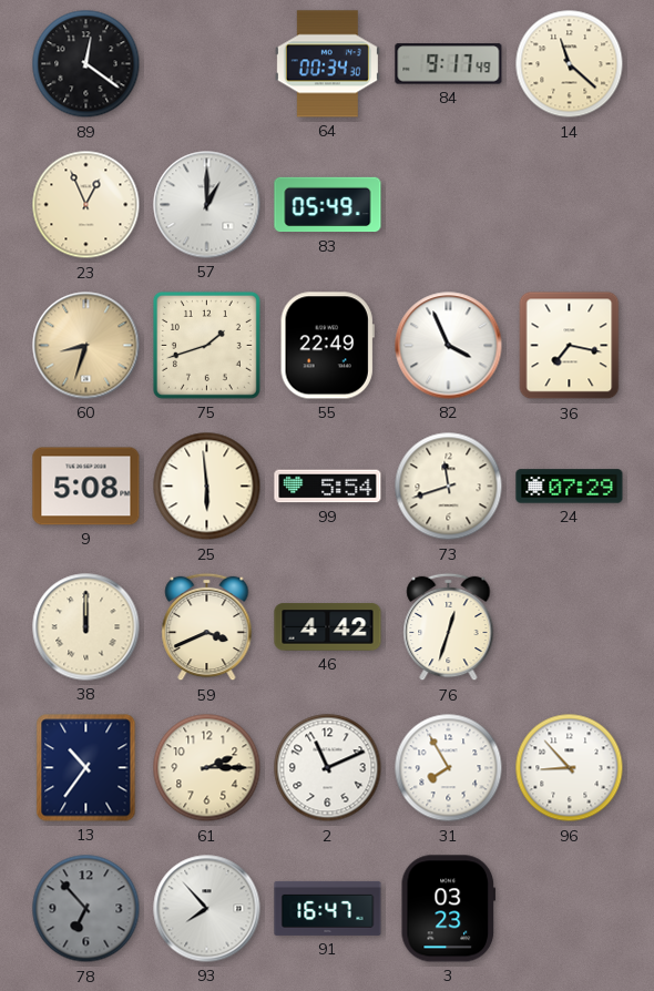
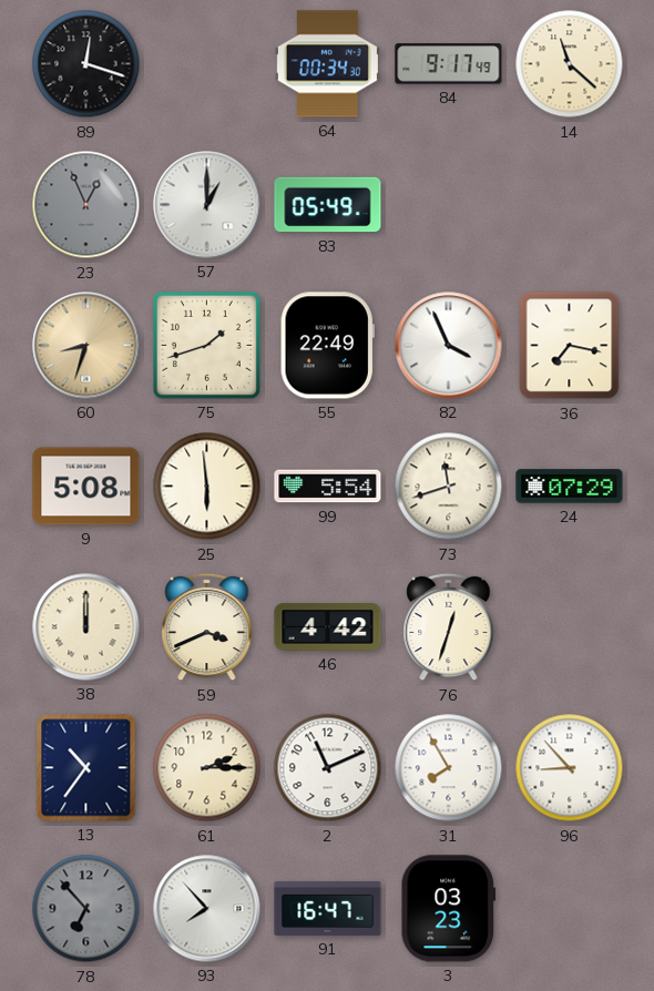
89: 12:21 -> 12:18 (86, 64)
23 dial: cream -> grey (86, 205)
